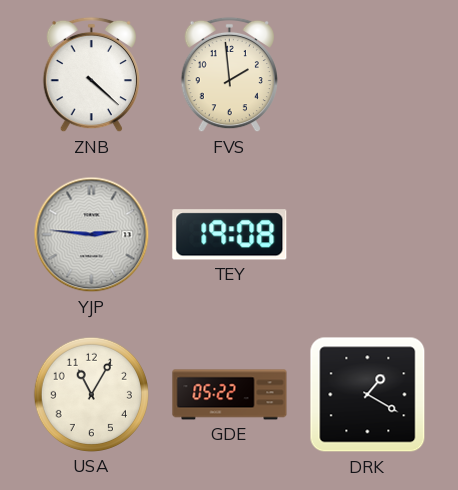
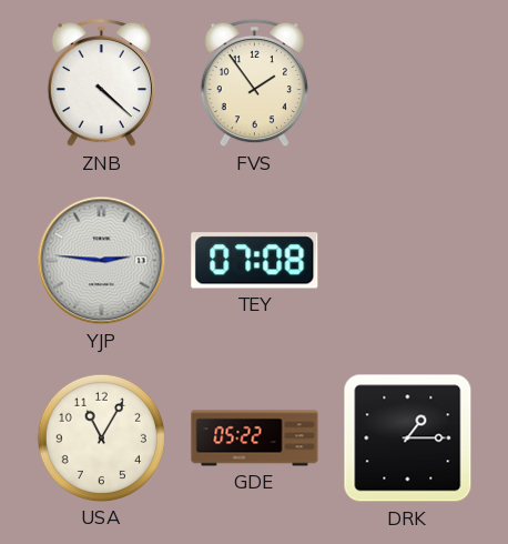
FVS: 1:59 -> 1:54 (254, 83)
TEY: 19:08 -> 07:08 (255, 261)
DRK: 1:20 -> 1:15 (408, 439)
